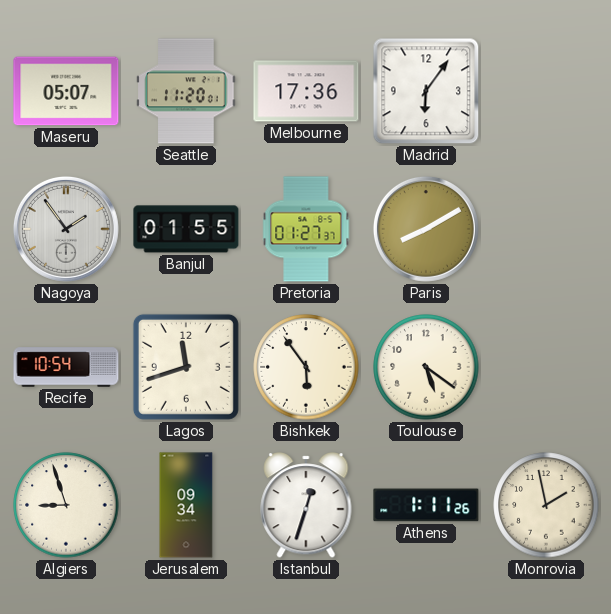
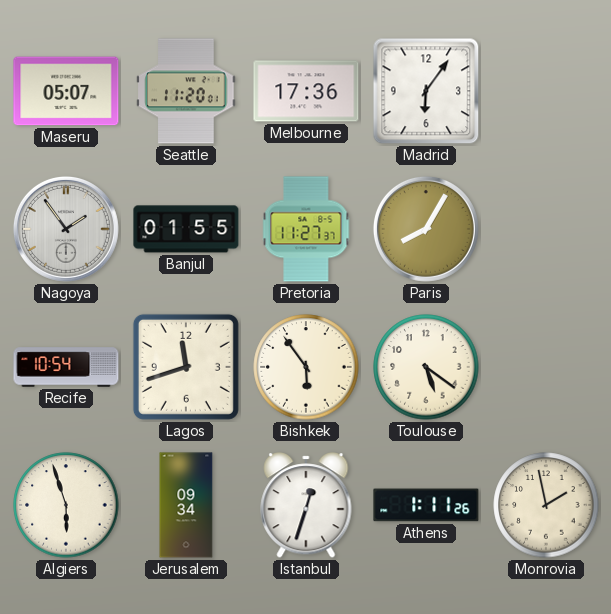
Pretoria: 01:27 -> 11:27 (306, 229)
Paris: 8:10 -> 8:05 (426, 229)
Algiers: 8:57 -> 5:57 (66, 505)
